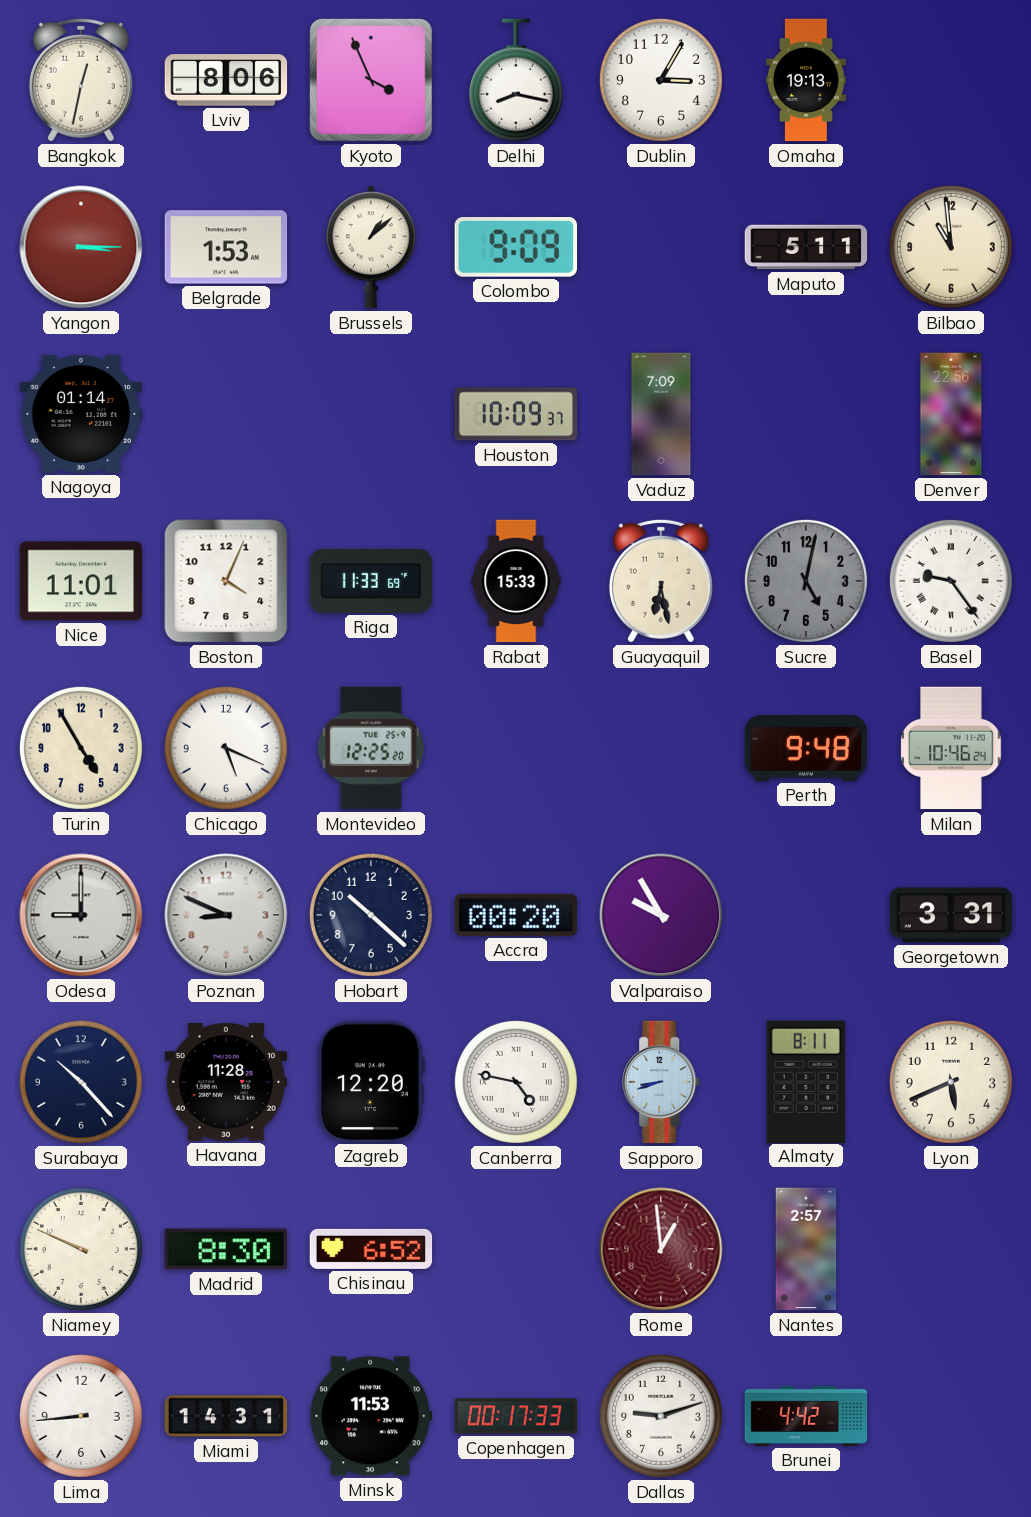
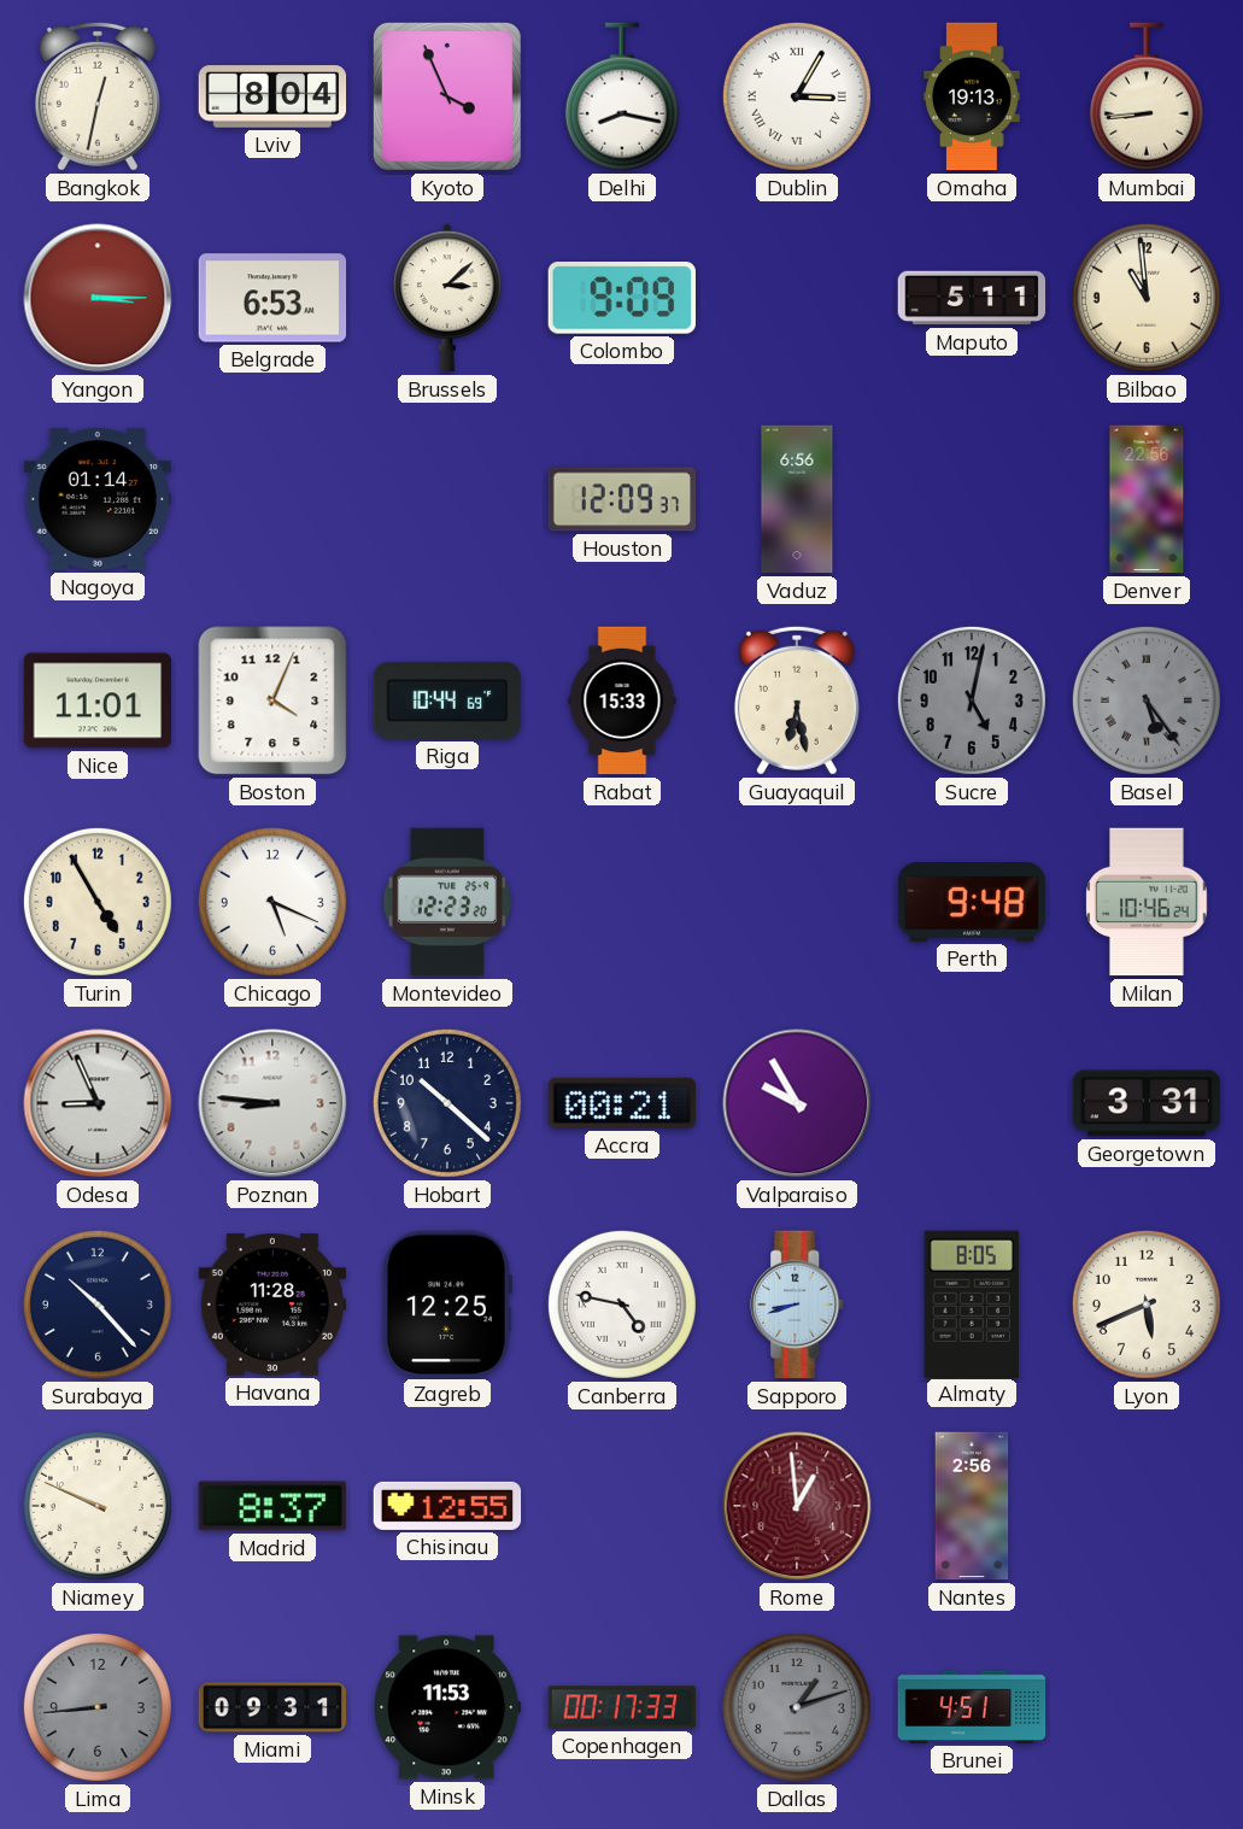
Lviv: 8:06 -> 8:04 (272, 96)
Dublin numerals: Arabic -> Roman (797, 96)
Mumbai: none -> 8:44 (1147, 96)
Belgrade: 1:53 -> 6:53 (272, 298)
Brussels: 1:08 -> 3:08 (447, 298)
Houston: 10:09 -> 12:09 (622, 499)
Vaduz: 7:09 -> 6:56 (797, 499)
Riga: 11:33 -> 10:44 (447, 700)
Basel: 9:24 -> 5:24 (1147, 700)
Basel dial: white -> grey (1147, 700)
Montevideo: 12:25 -> 12:23 (447, 902)
Odesa: 9:00 -> 8:56 (98, 1103)
Poznan: 8:49 -> 8:46 (272, 1103)
Accra: 00:20 -> 00:21 (622, 1103)
Zagreb: 12:20 -> 12:25 (447, 1303)
Almaty: 8:11 -> 8:05 (971, 1303)
Madrid: 8:30 -> 8:37 (271, 1506)
Chisinau: 6:52 -> 12:55 (447, 1506)
Nantes: 2:57 -> 2:56 (972, 1506)
Lima dial: white -> grey (98, 1707)
Miami: 14:31 -> 09:31 (272, 1707)
Dallas: 9:12 -> 1:12 (797, 1707)
Dallas dial: white -> grey (797, 1707)
Brunei: 4:42 -> 4:51 (972, 1707)
